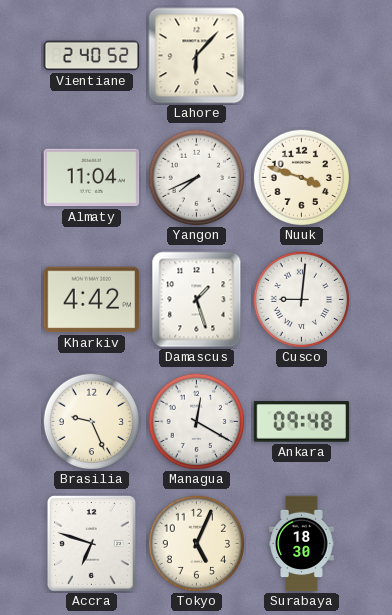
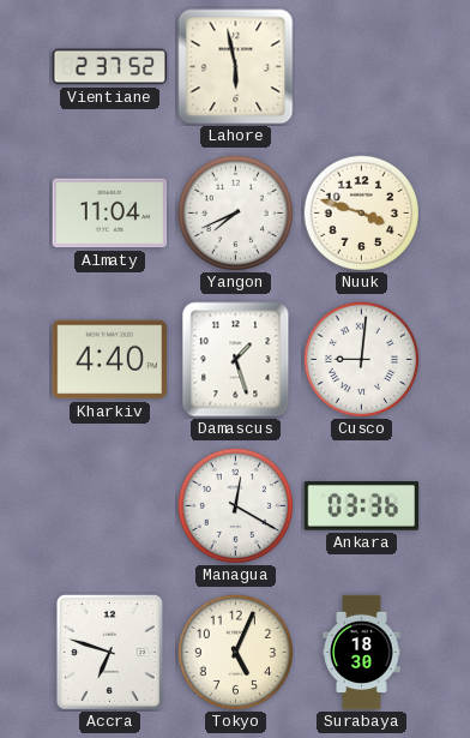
Vientiane: 2:40 -> 2:37 (110, 67)
Lahore: 6:07 -> 5:58 (236, 67)
Kharkiv: 4:42 -> 4:40 (110, 360)
Brasilia: 9:26 -> none (91, 421)
Ankara: 09:48 -> 03:36 (362, 506)
